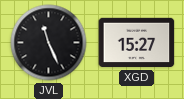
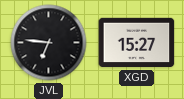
JVL: 11:26 -> 6:46 (49, 43)
